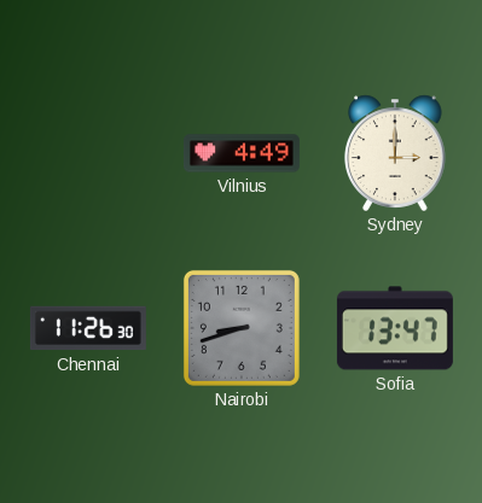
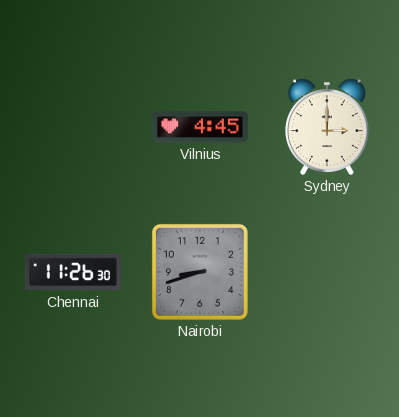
Vilnius: 4:49 -> 4:45 (200, 127)
Sofia: 13:47 -> none (395, 328)
